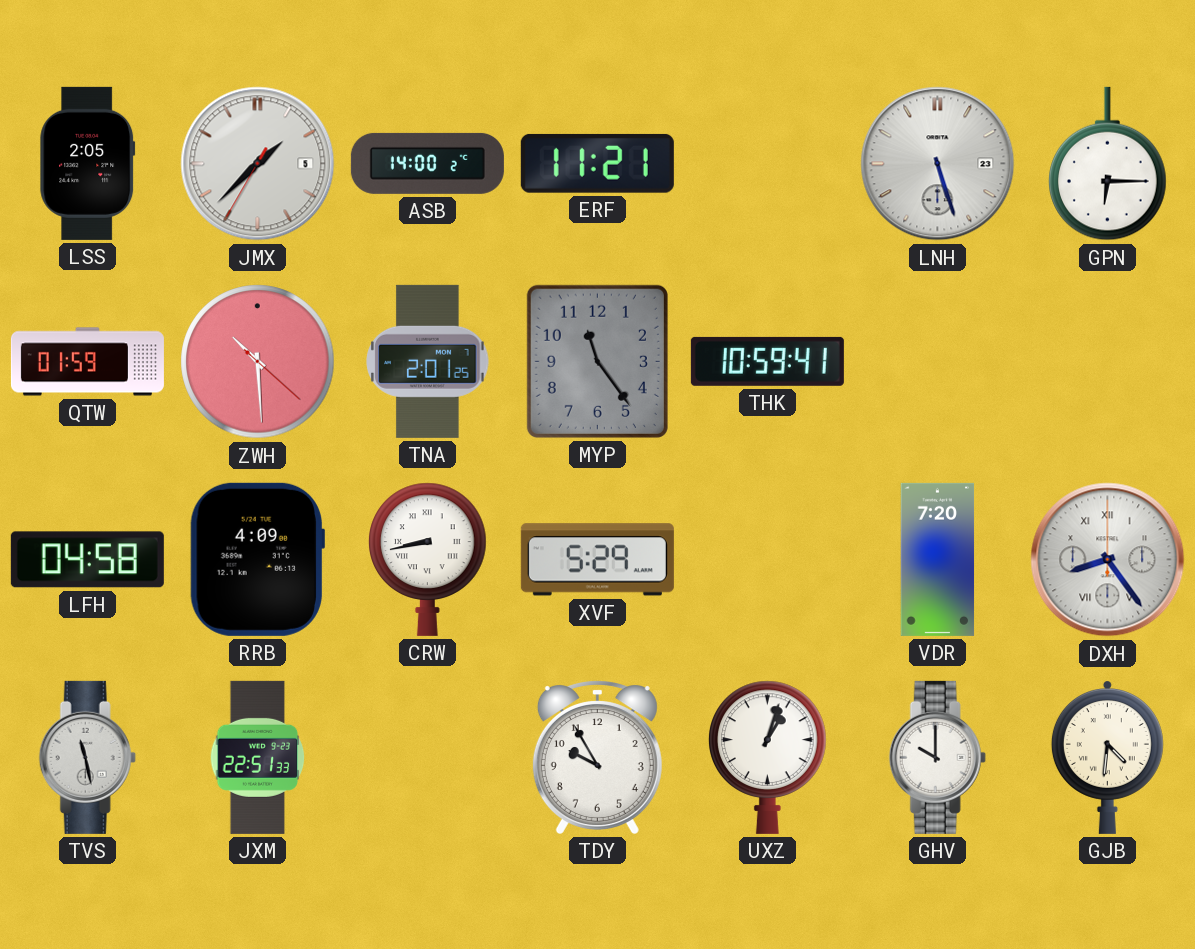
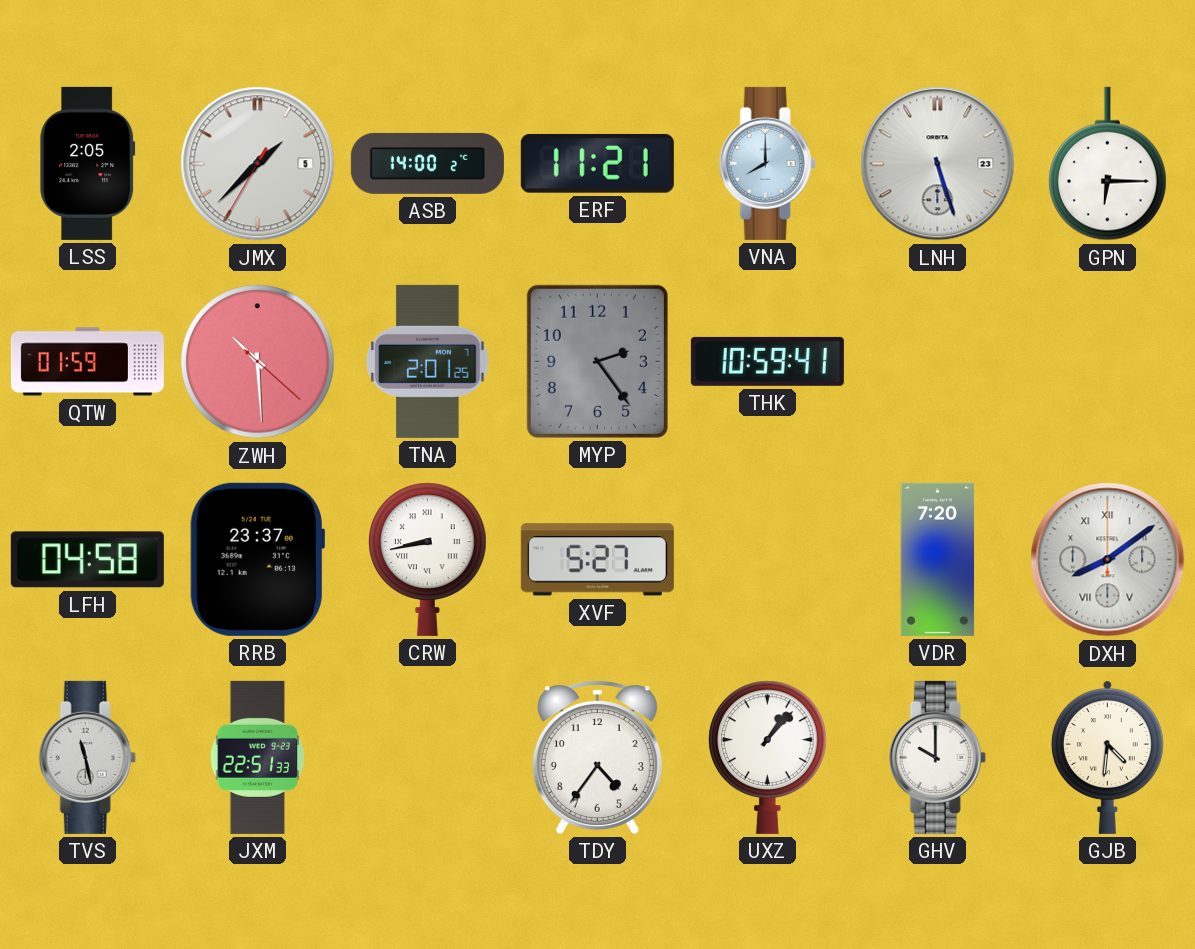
VNA: none -> 8:00 (767, 163)
MYP: 11:24 -> 2:24 (597, 361)
RRB: 4:09 -> 23:37 (257, 559)
XVF: 5:29 -> 5:27 (597, 560)
DXH: 8:24 -> 8:09 (1108, 560)
TDY: 9:55 -> 4:36 (597, 757)
UXZ: 1:03 -> 1:07 (768, 757)
